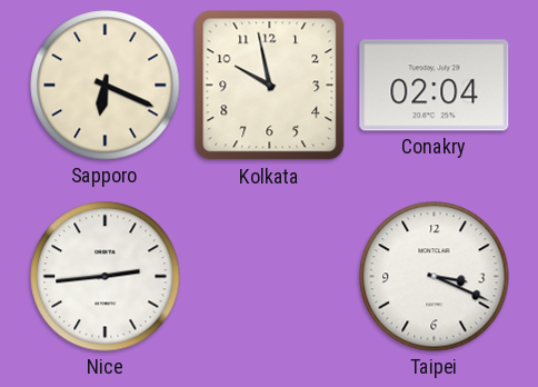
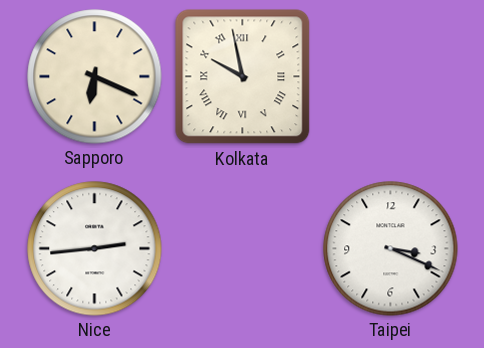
Kolkata numerals: Arabic -> Roman (243, 77)
Conakry: 02:04 -> none (435, 86)
